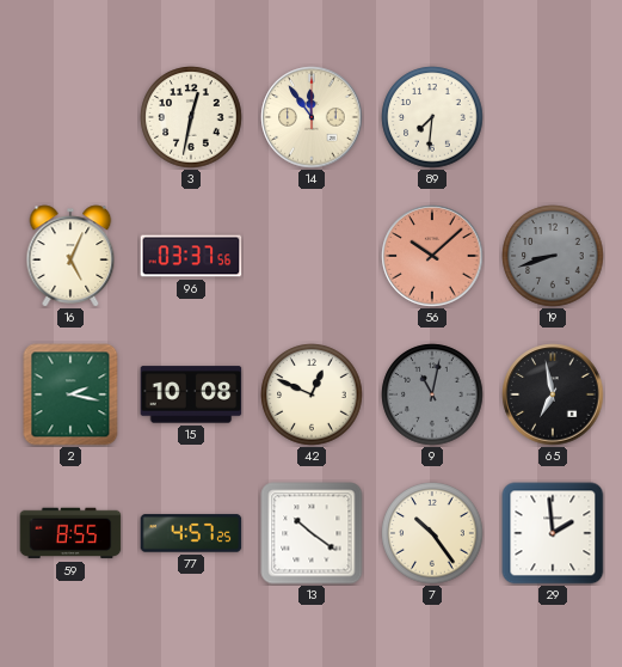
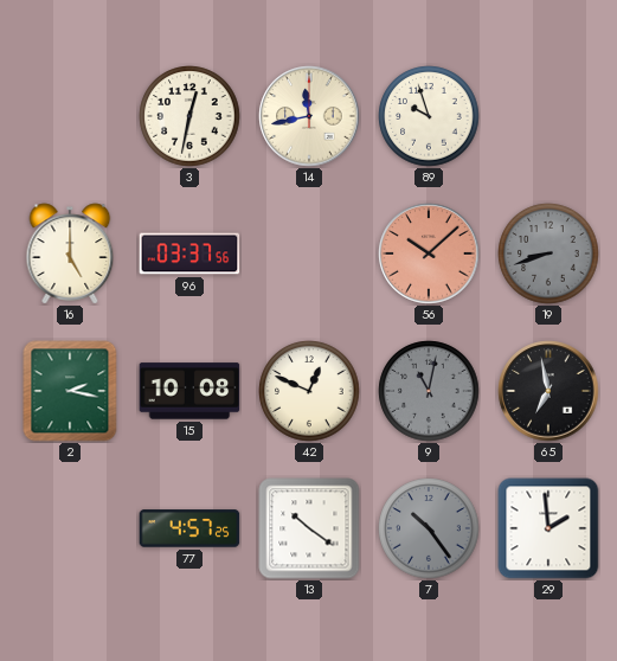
14: 11:54 -> 11:43 (309, 116)
89: 7:31 -> 9:57 (429, 116)
16: 5:04 -> 5:00 (70, 254)
59: 8:55 -> none (70, 533)
7 dial: cream -> grey (429, 528)
